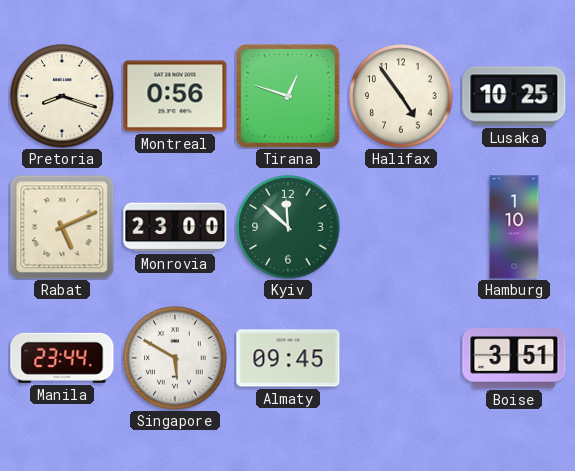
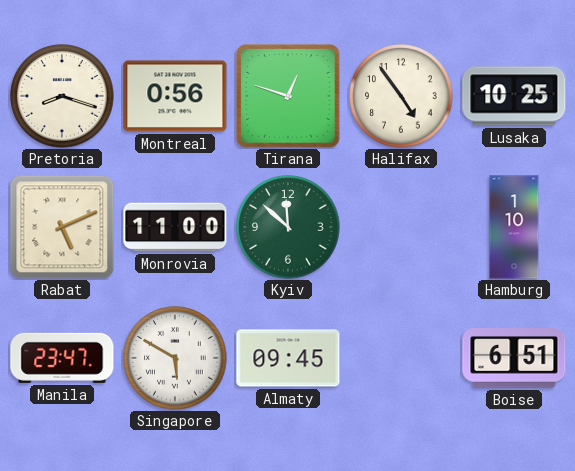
Monrovia: 23:00 -> 11:00 (175, 227)
Manila: 23:44 -> 23:47 (62, 358)
Boise: 3:51 -> 6:51 (514, 358)
